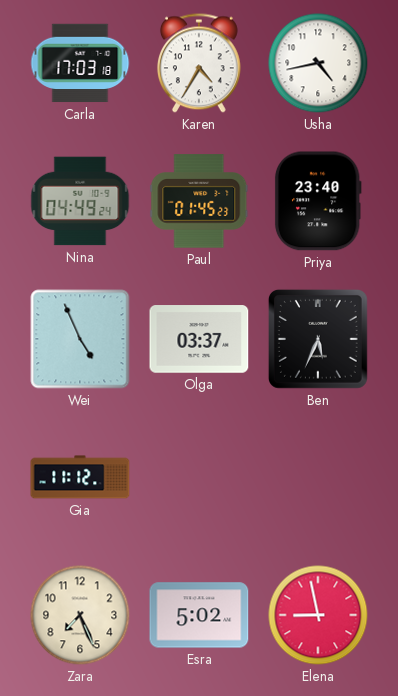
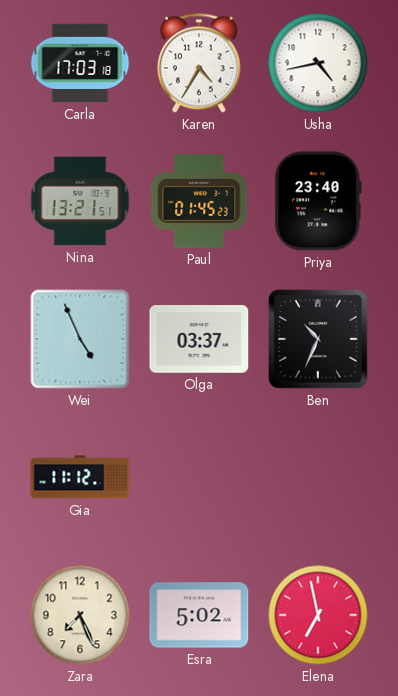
Nina: 04:49 -> 13:21 (80, 201)
Ben: 5:34 -> 10:34 (318, 339)
Elena: 8:58 -> 6:58 (318, 615)
